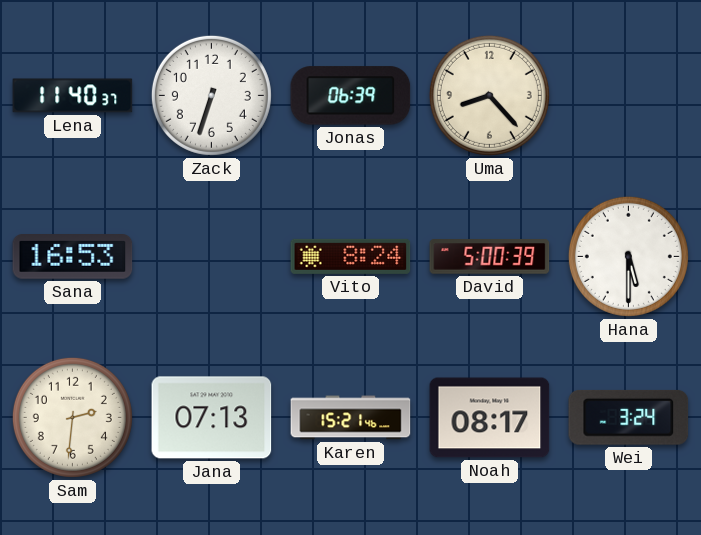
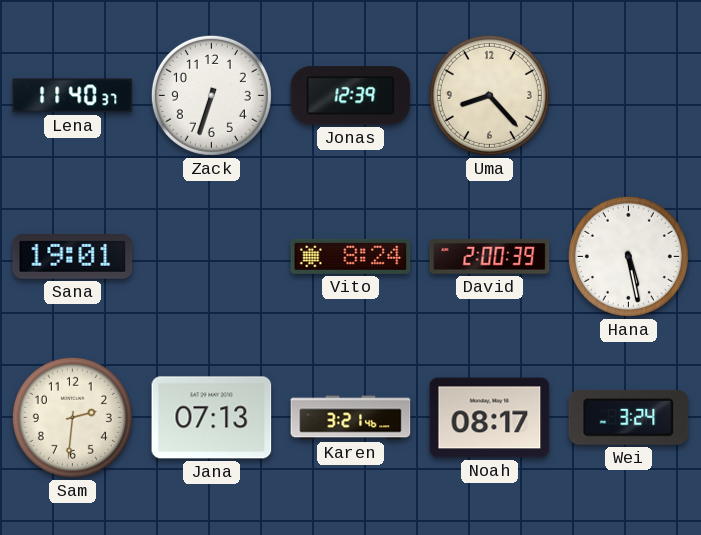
Jonas: 06:39 -> 12:39 (351, 96)
Sana: 16:53 -> 19:01 (73, 257)
David: 5:00 -> 2:00 (490, 257)
Hana: 5:30 -> 5:28 (628, 256)
Karen: 15:21 -> 3:21 (351, 418)
